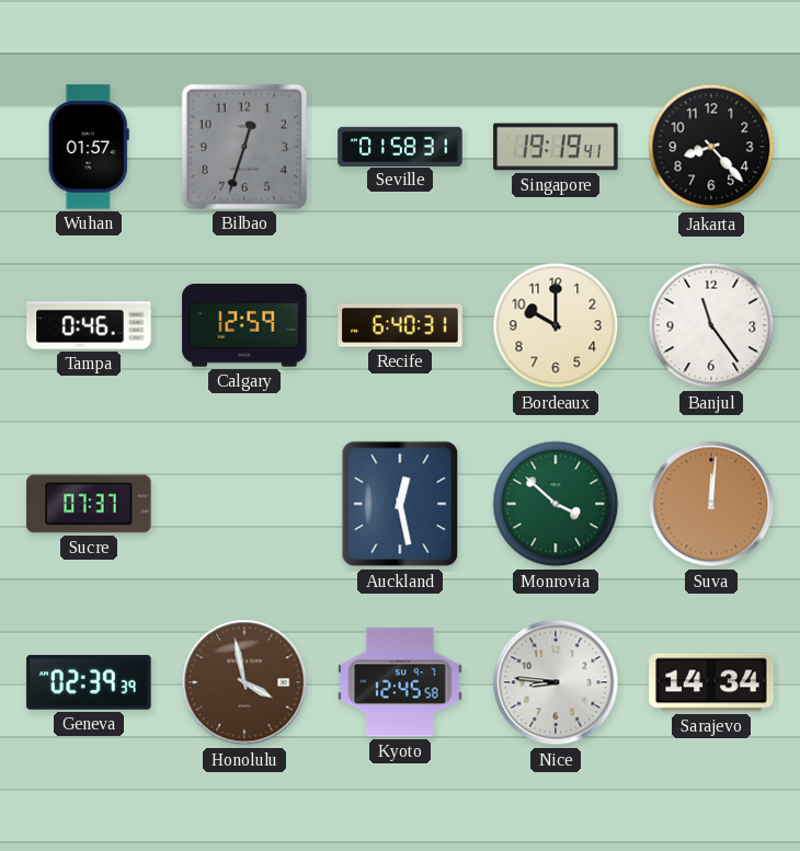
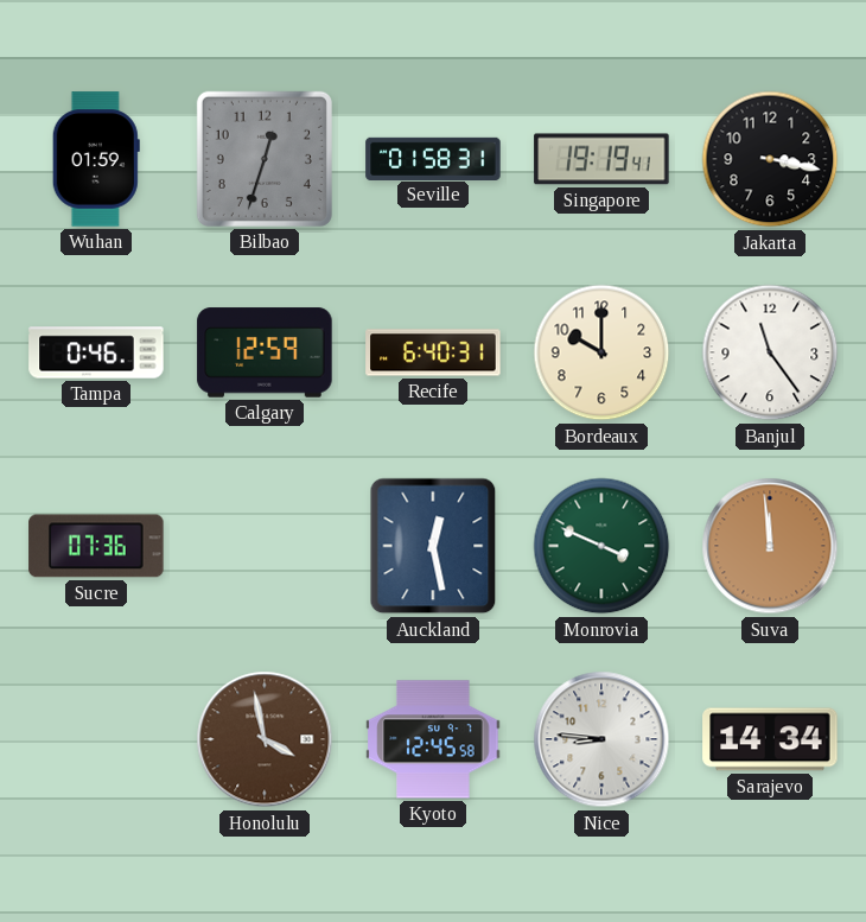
Wuhan: 01:57 -> 01:59 (96, 159)
Jakarta: 8:23 -> 3:17 (770, 159)
Sucre: 07:37 -> 07:36 (96, 546)
Monrovia: 3:52 -> 3:49 (601, 546)
Suva: 12:01 -> 11:59 (770, 546)
Geneva: 02:39 -> none (89, 683)
